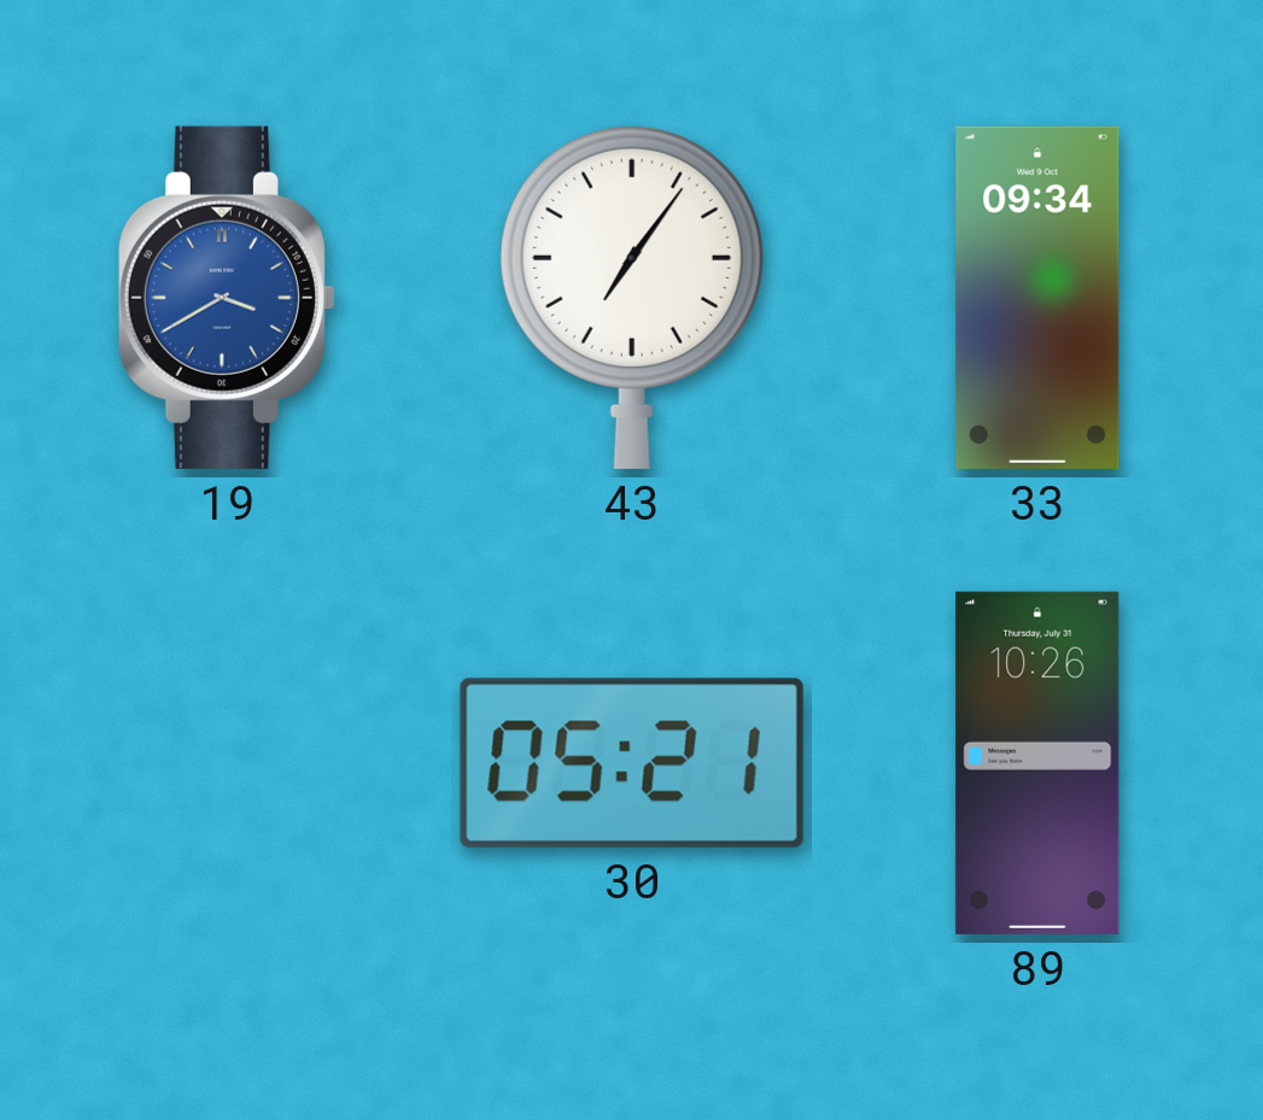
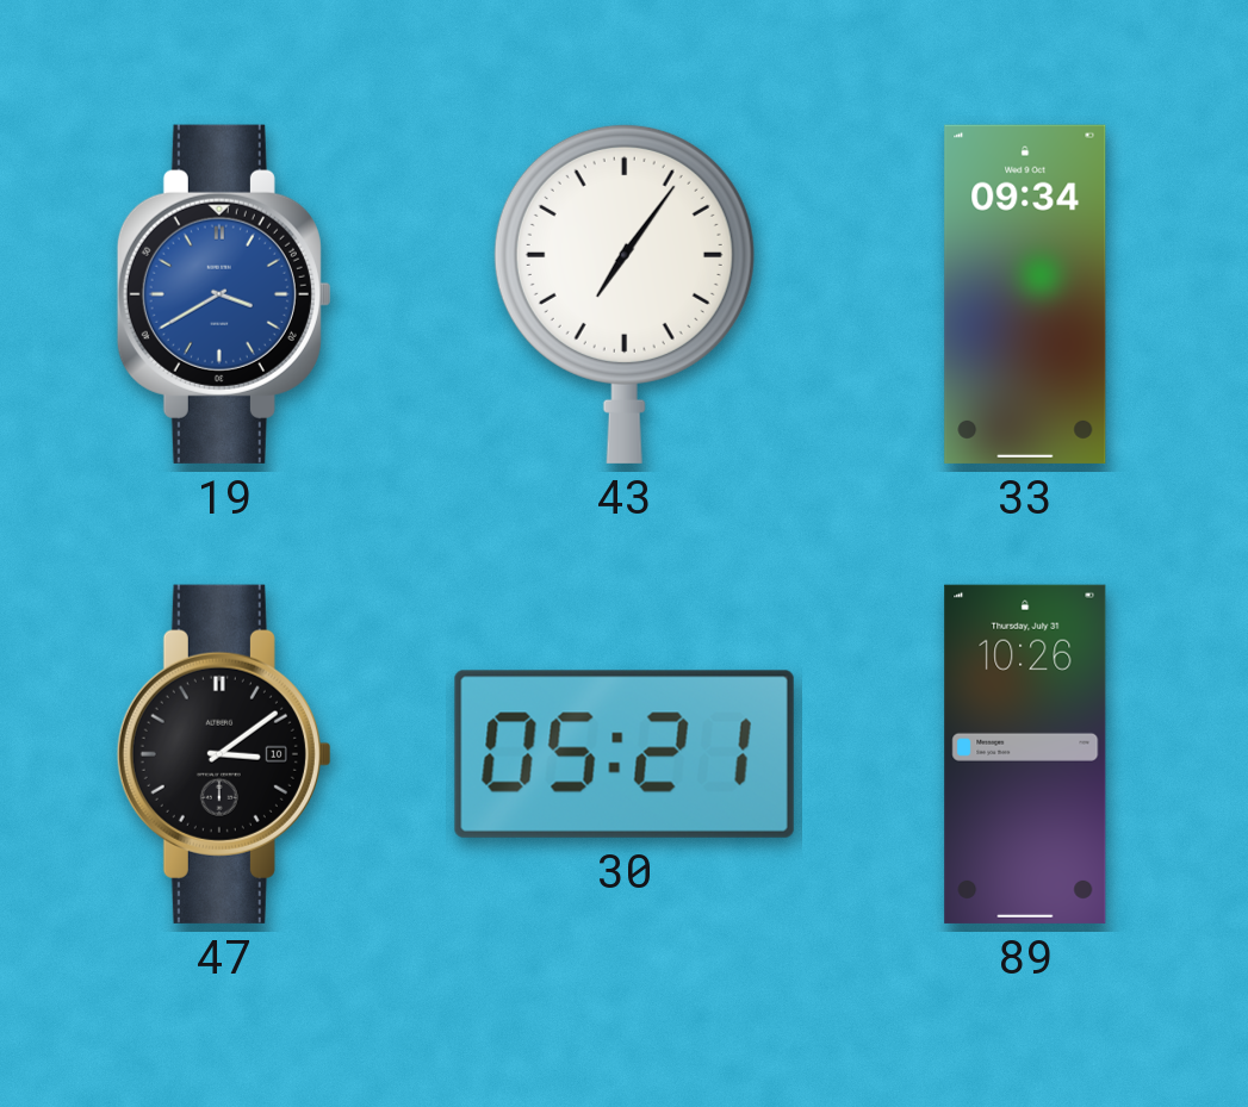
47: none -> 3:09 (224, 754)
